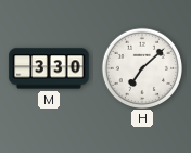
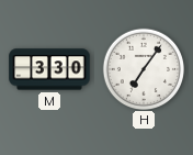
H: 7:08 -> 7:06 (143, 68)
